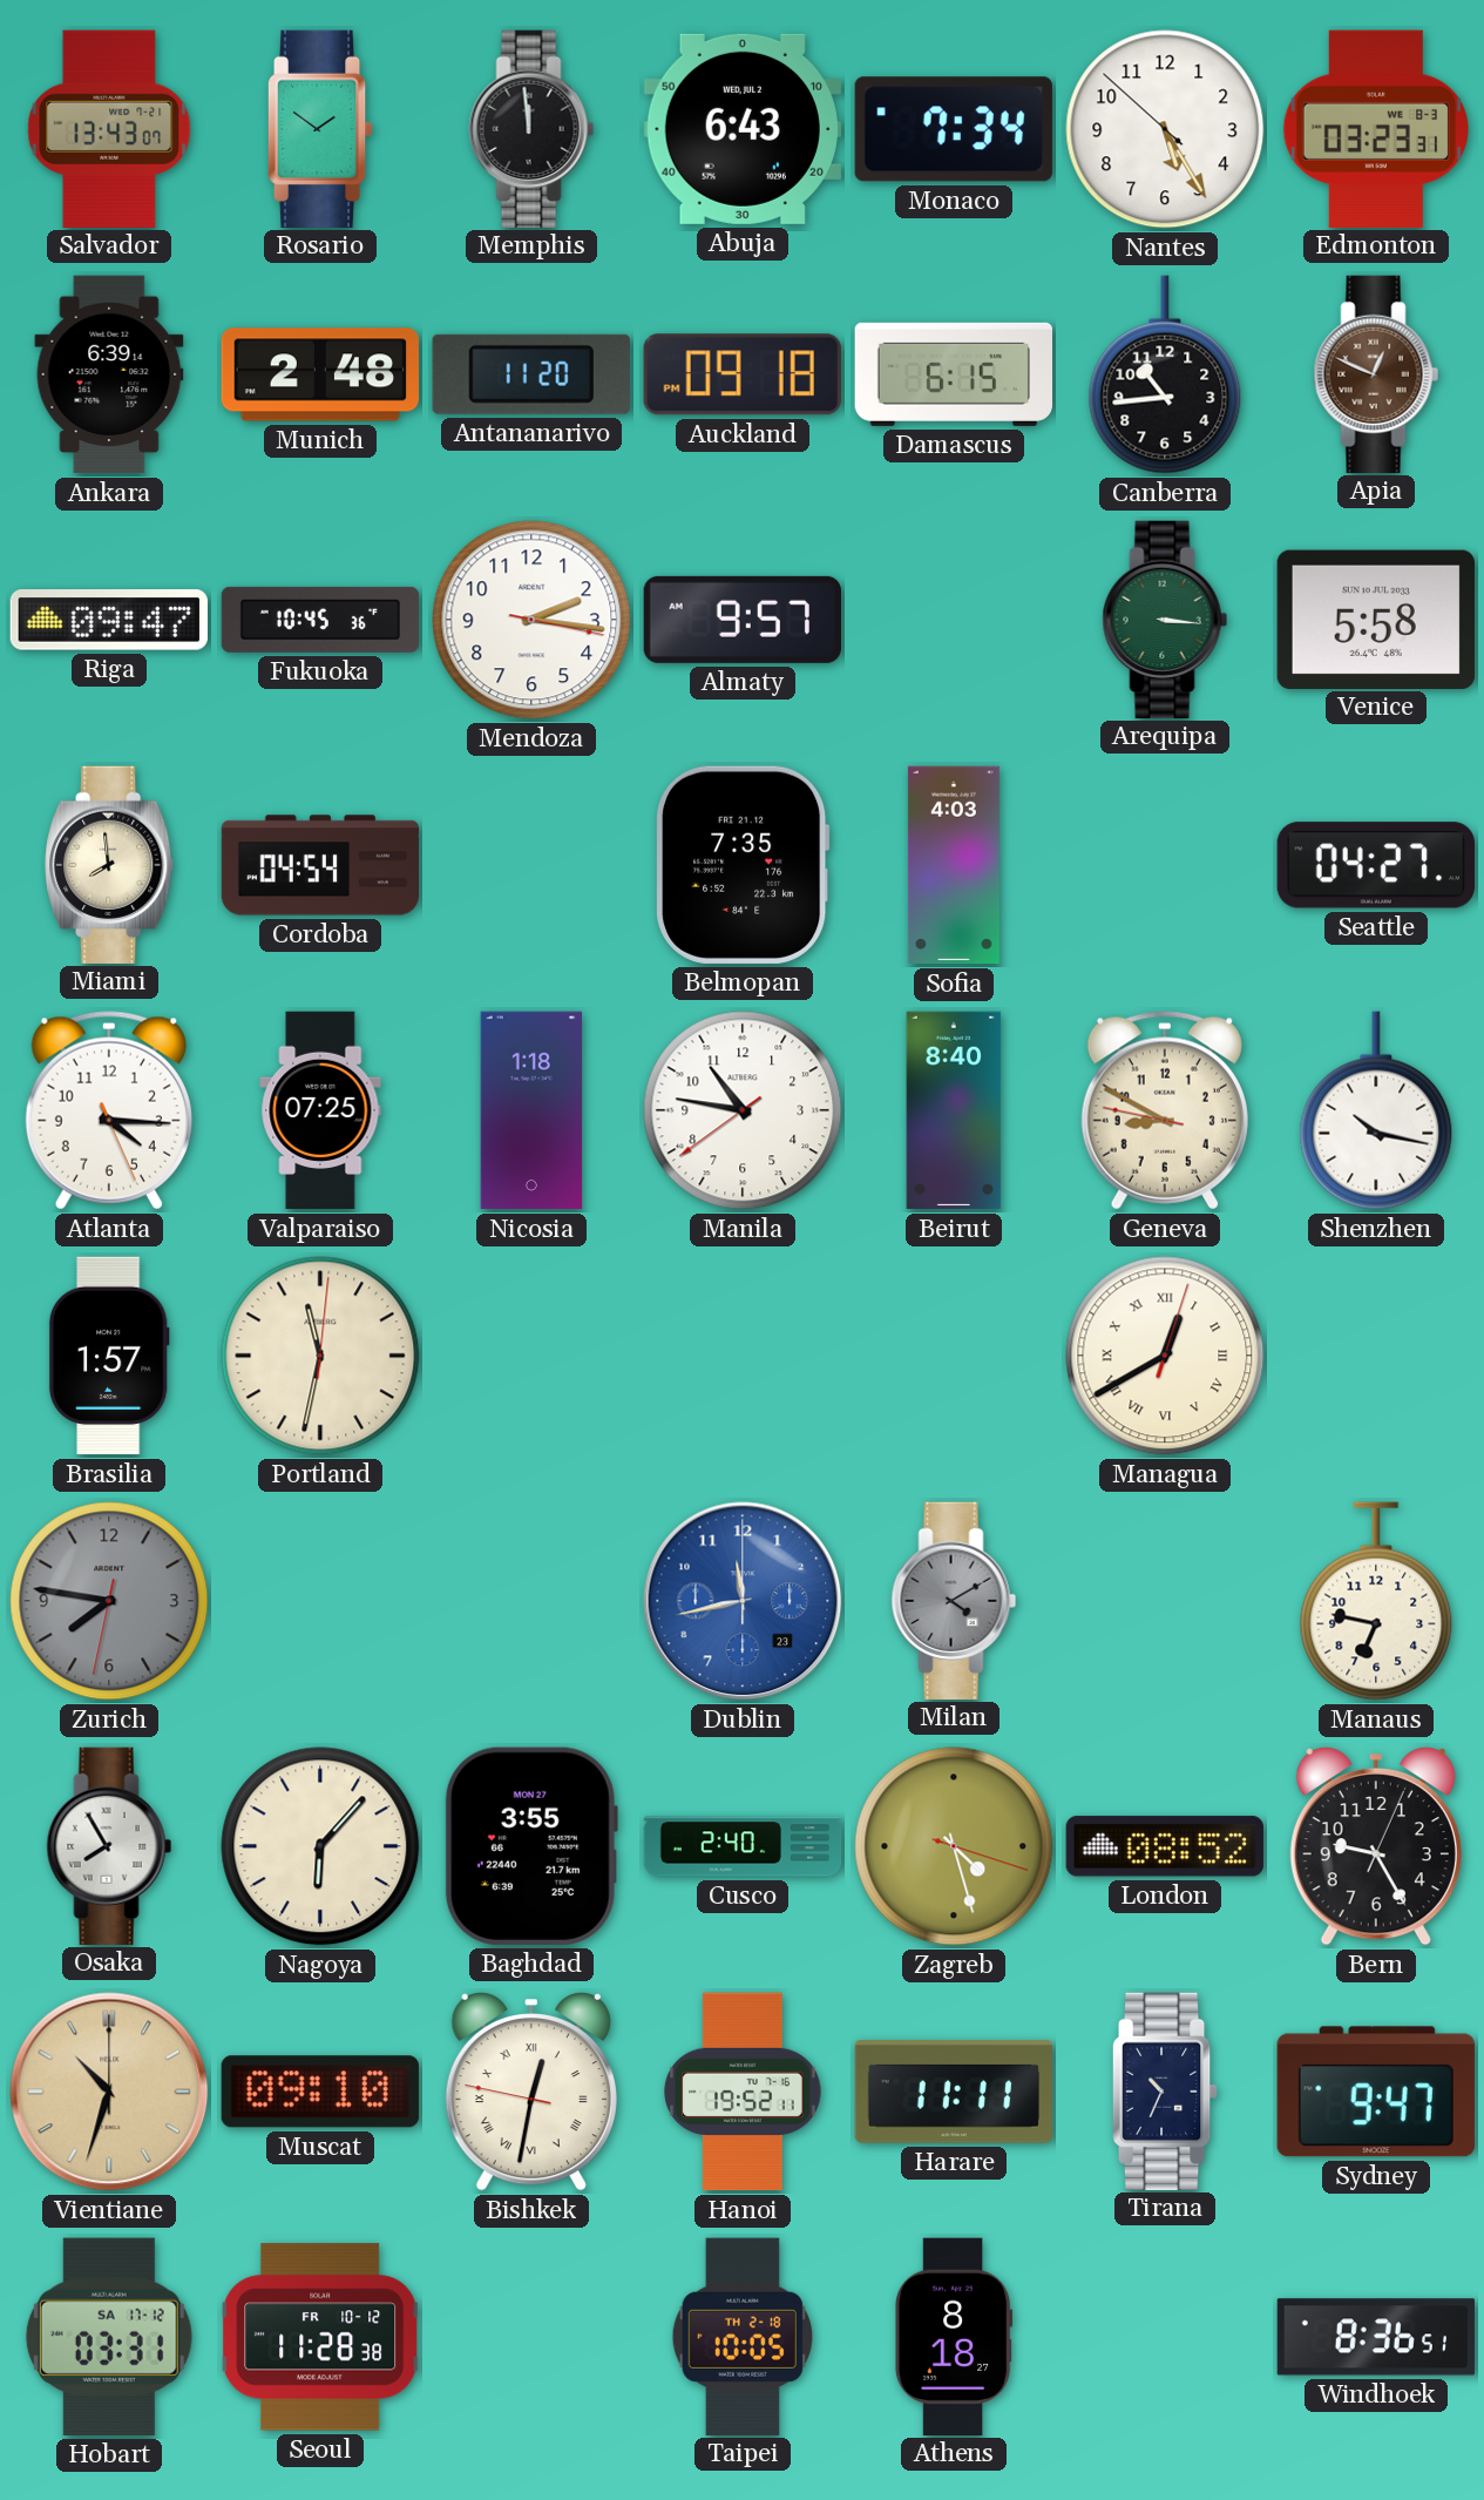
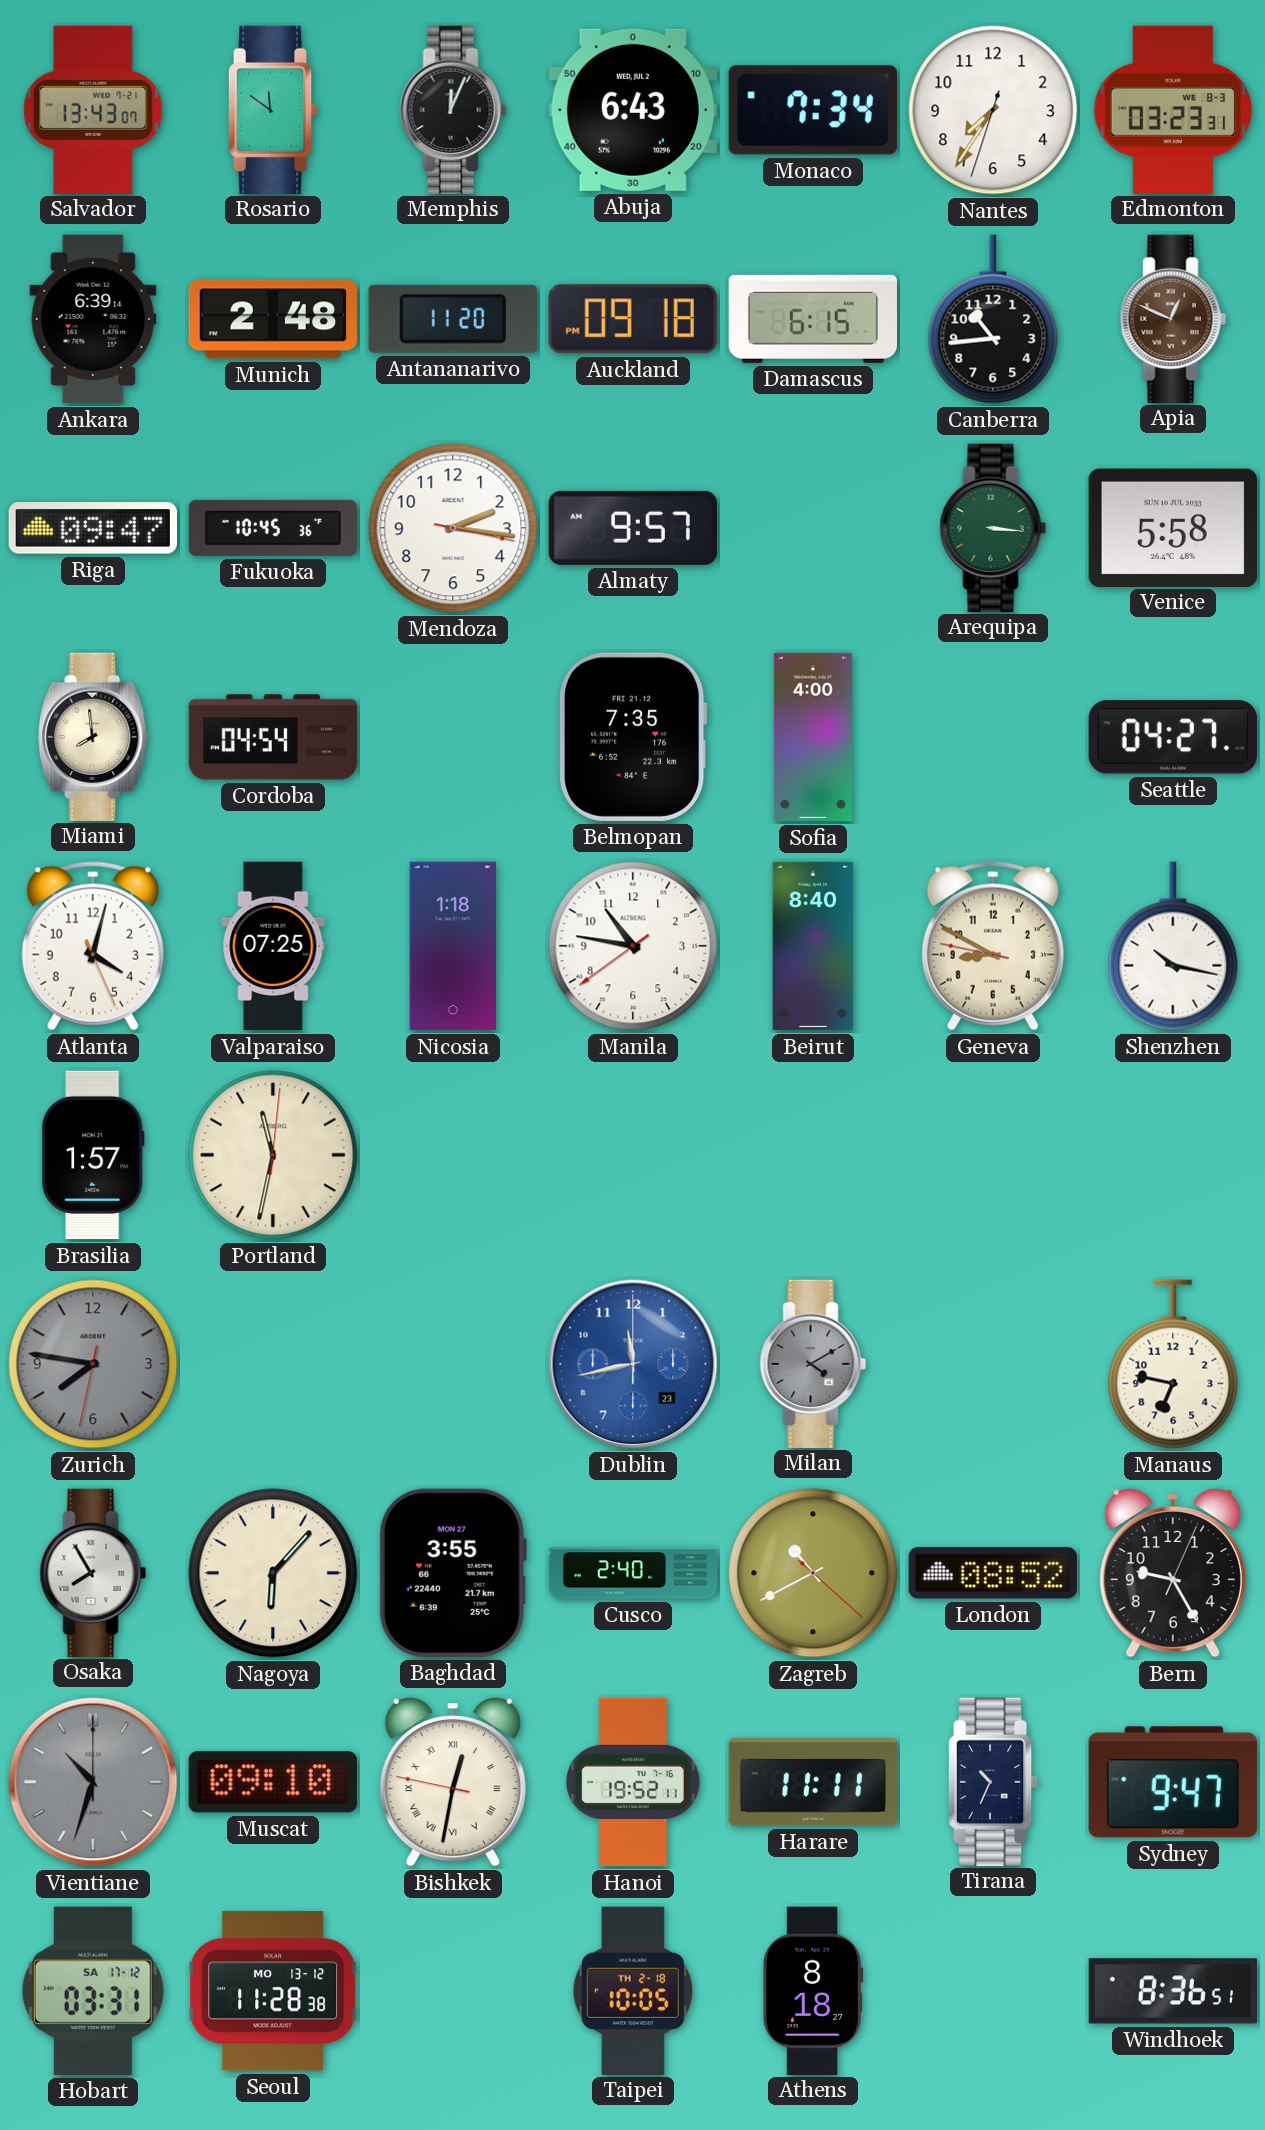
Rosario: 1:51 -> 11:51 (273, 109)
Memphis: 11:59 -> 12:04 (453, 109)
Nantes: 5:24 -> 7:35 (993, 110)
Sofia: 4:03 -> 4:00 (813, 737)
Atlanta: 4:15 -> 4:02 (93, 946)
Managua: 12:40 -> none (1165, 1356)
Zagreb: 4:27 -> 10:40 (813, 1573)
Vientiane dial: champagne -> grey (93, 1782)
Seoul date: FR 10-12 -> MO 13-12 (273, 1991)
